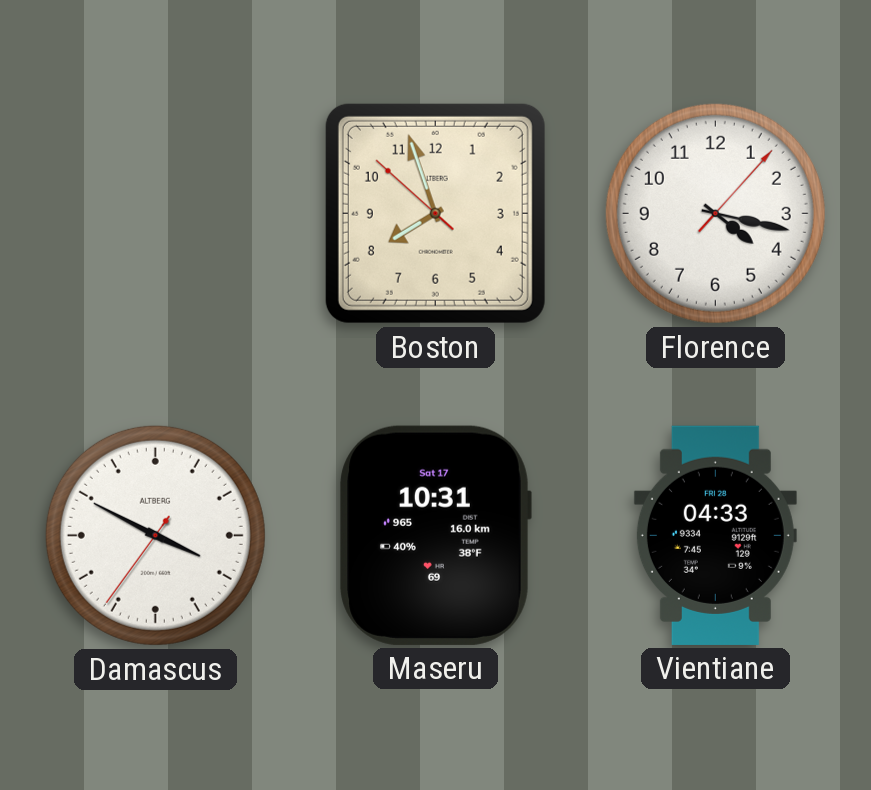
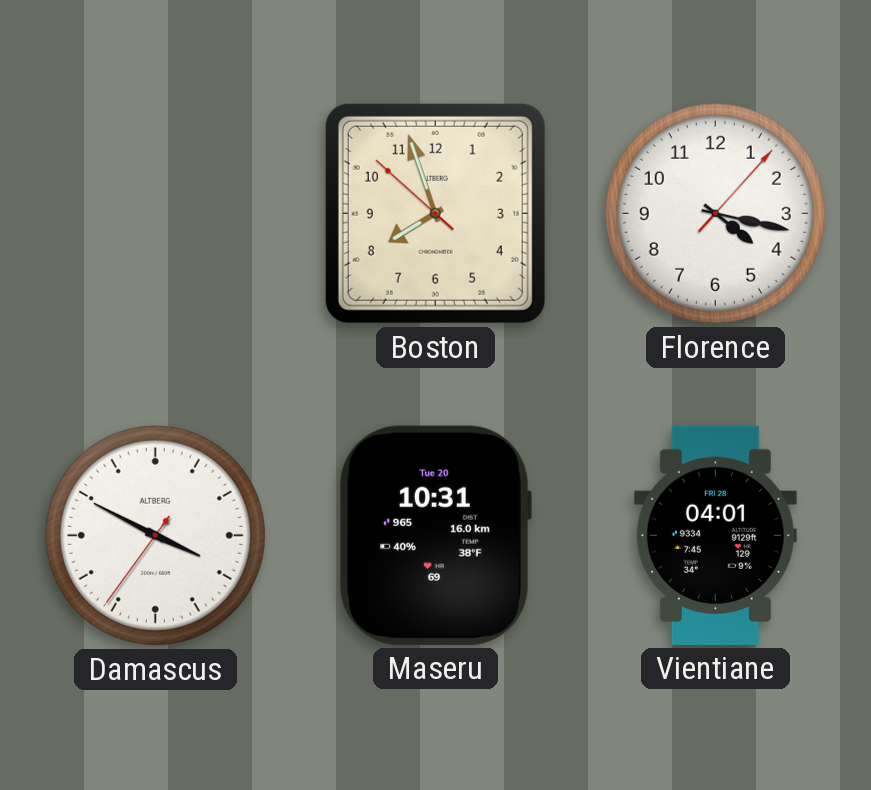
Maseru date: Sat 17 -> Tue 20 (435, 535)
Vientiane: 04:33 -> 04:01 (715, 535)
